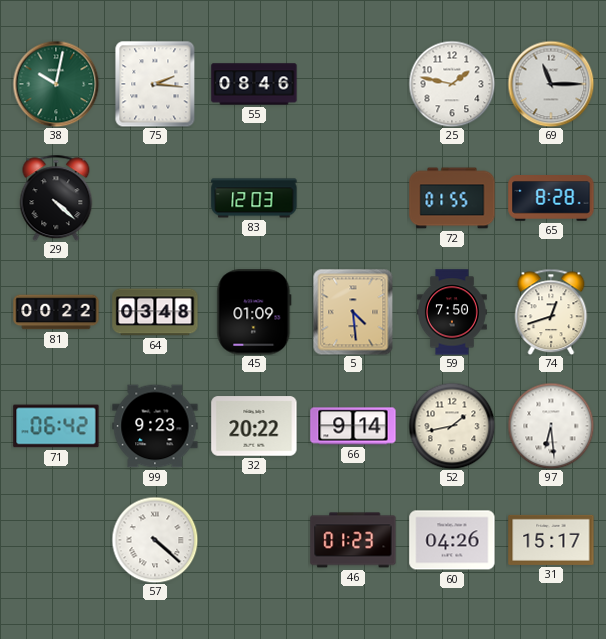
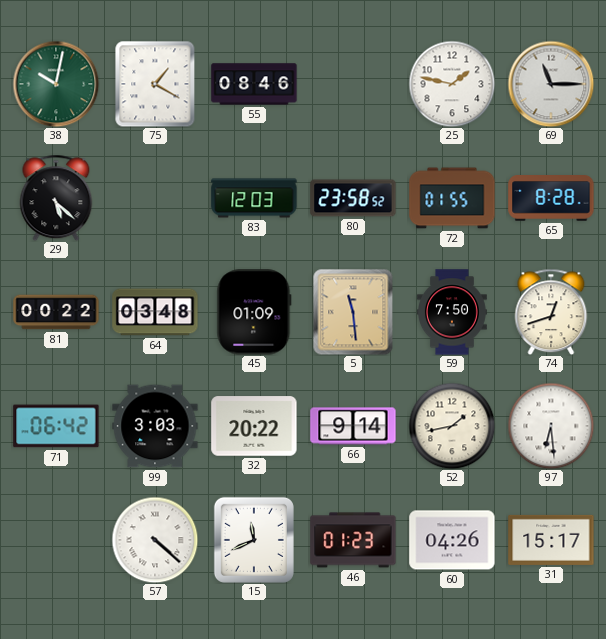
75: 2:16 -> 1:20 (155, 84)
29: 4:22 -> 5:22 (56, 198)
80: none -> 23:58 (353, 198)
5: 4:29 -> 11:29 (353, 312)
99: 9:23 -> 3:03 (155, 426)
15: none -> 11:41 (254, 540)
